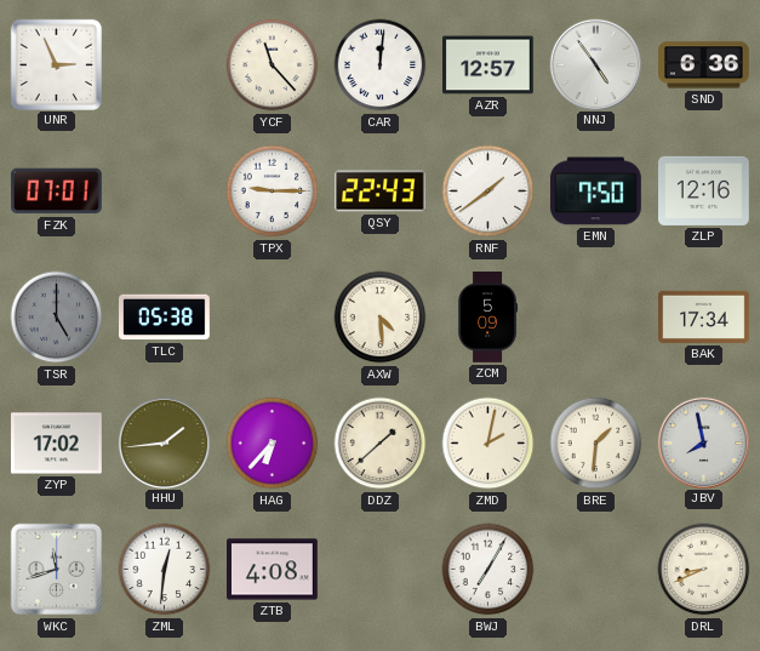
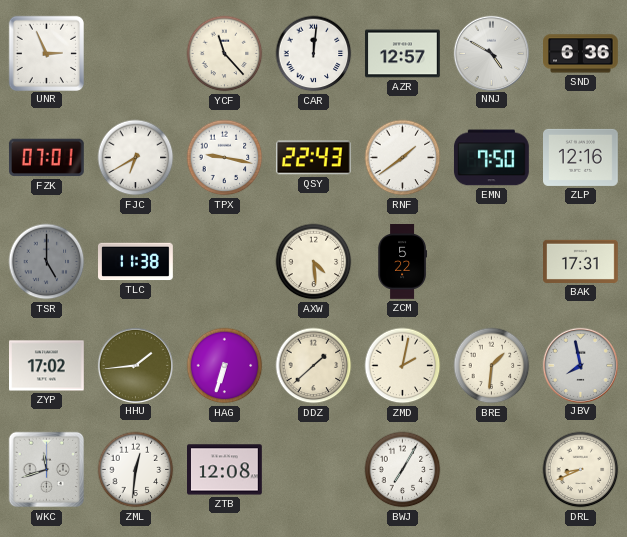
NNJ: 4:54 -> 4:50 (491, 53)
FJC: none -> 6:40 (136, 158)
TPX: 9:15 -> 9:17 (225, 158)
TLC: 05:38 -> 11:38 (136, 262)
ZCM: 5:09 -> 5:22 (403, 262)
BAK: 17:34 -> 17:31 (581, 261)
HAG: 6:37 -> 6:33 (225, 366)
ZTB: 4:08 -> 12:08 (225, 470)
